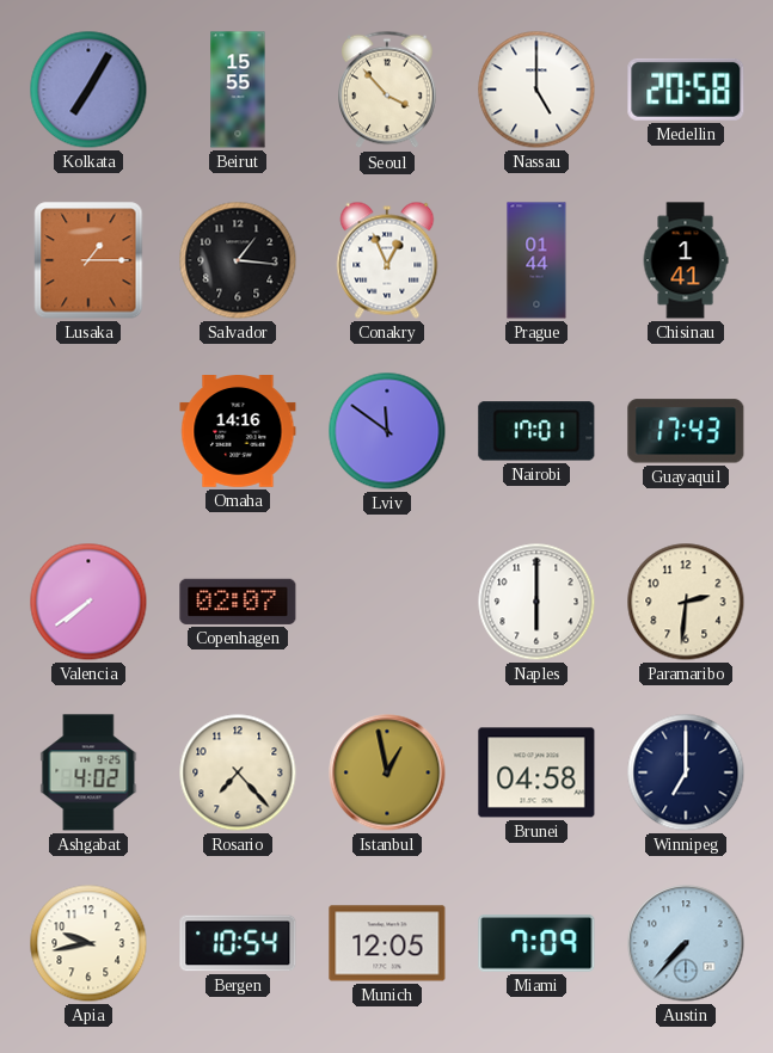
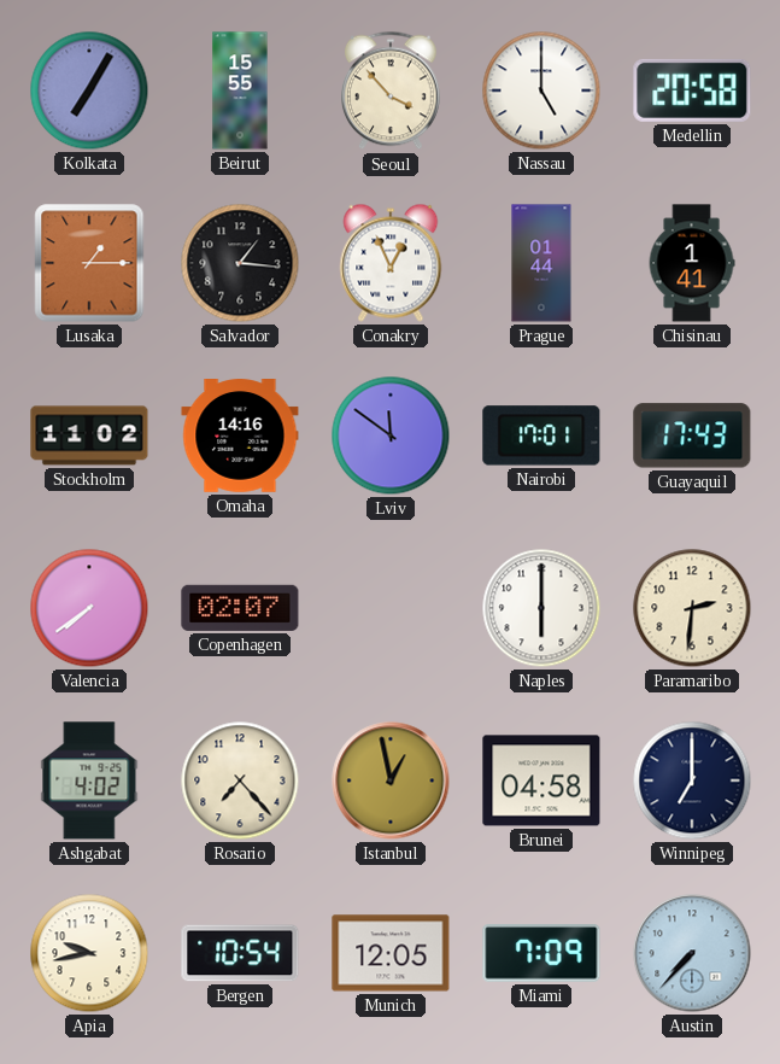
Stockholm: none -> 11:02 (89, 435)
